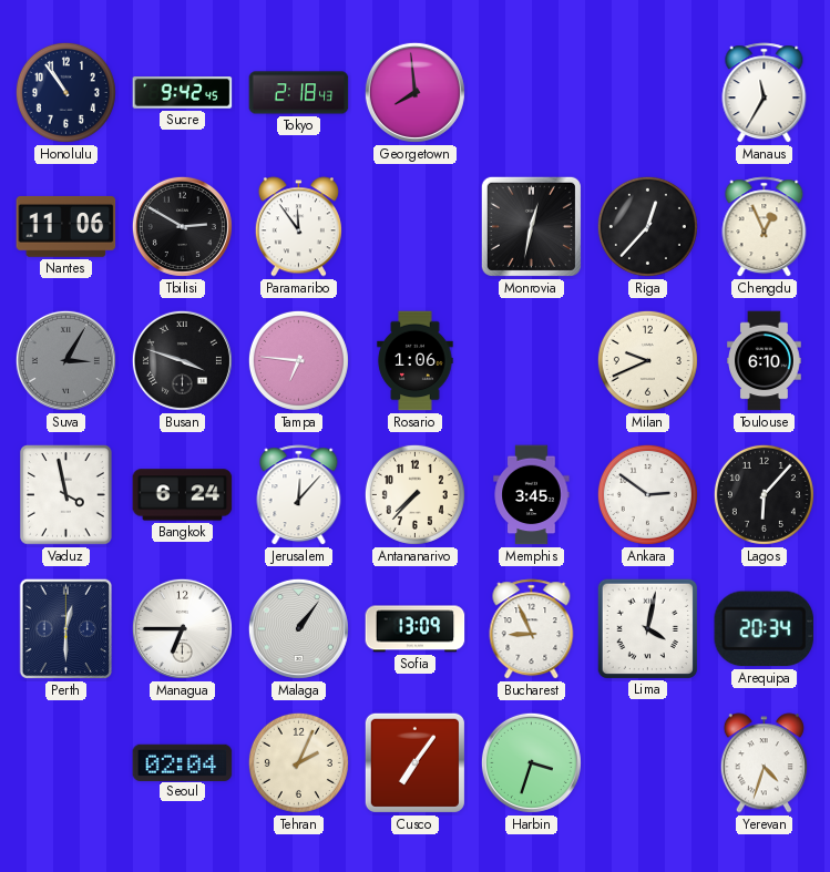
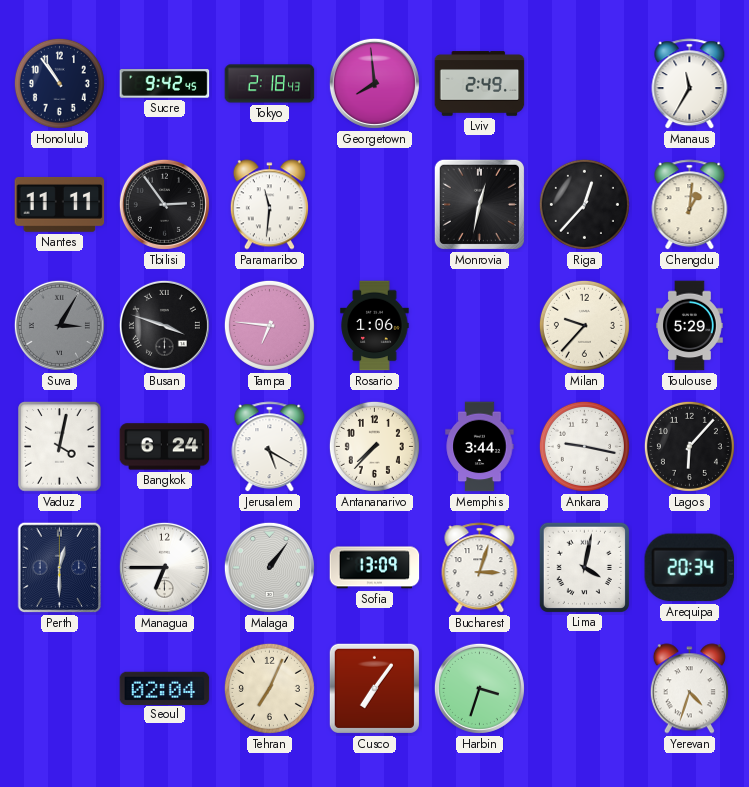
Lviv: none -> 2:49 (480, 84)
Nantes: 11:06 -> 11:11 (60, 204)
Tbilisi: 2:50 -> 2:54 (164, 204)
Paramaribo: 11:54 -> 11:31 (269, 205)
Chengdu: 12:56 -> 1:01 (690, 205)
Milan: 9:41 -> 9:37 (584, 325)
Toulouse: 6:10 -> 5:29 (690, 326)
Vaduz: 3:58 -> 4:02 (60, 447)
Jerusalem: 12:07 -> 5:20 (270, 447)
Memphis: 3:45 -> 3:44 (480, 447)
Ankara: 2:51 -> 9:17 (584, 446)
Bucharest: 8:56 -> 3:03 (480, 568)
Tehran: 2:04 -> 7:04 (269, 688)
